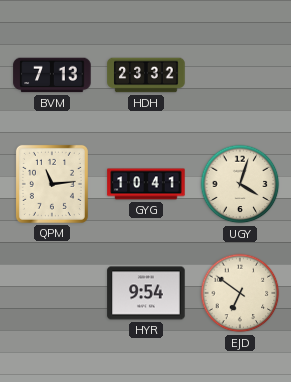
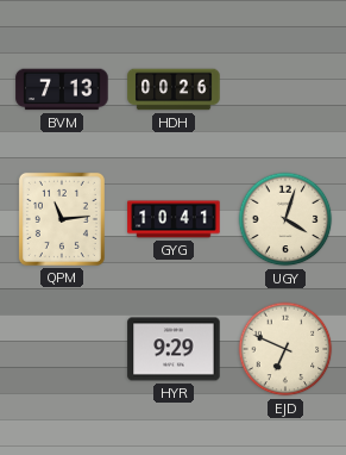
HDH: 23:32 -> 00:26 (174, 89)
HYR: 9:54 -> 9:29 (174, 349)
EJD: 6:51 -> 6:49 (285, 349)
